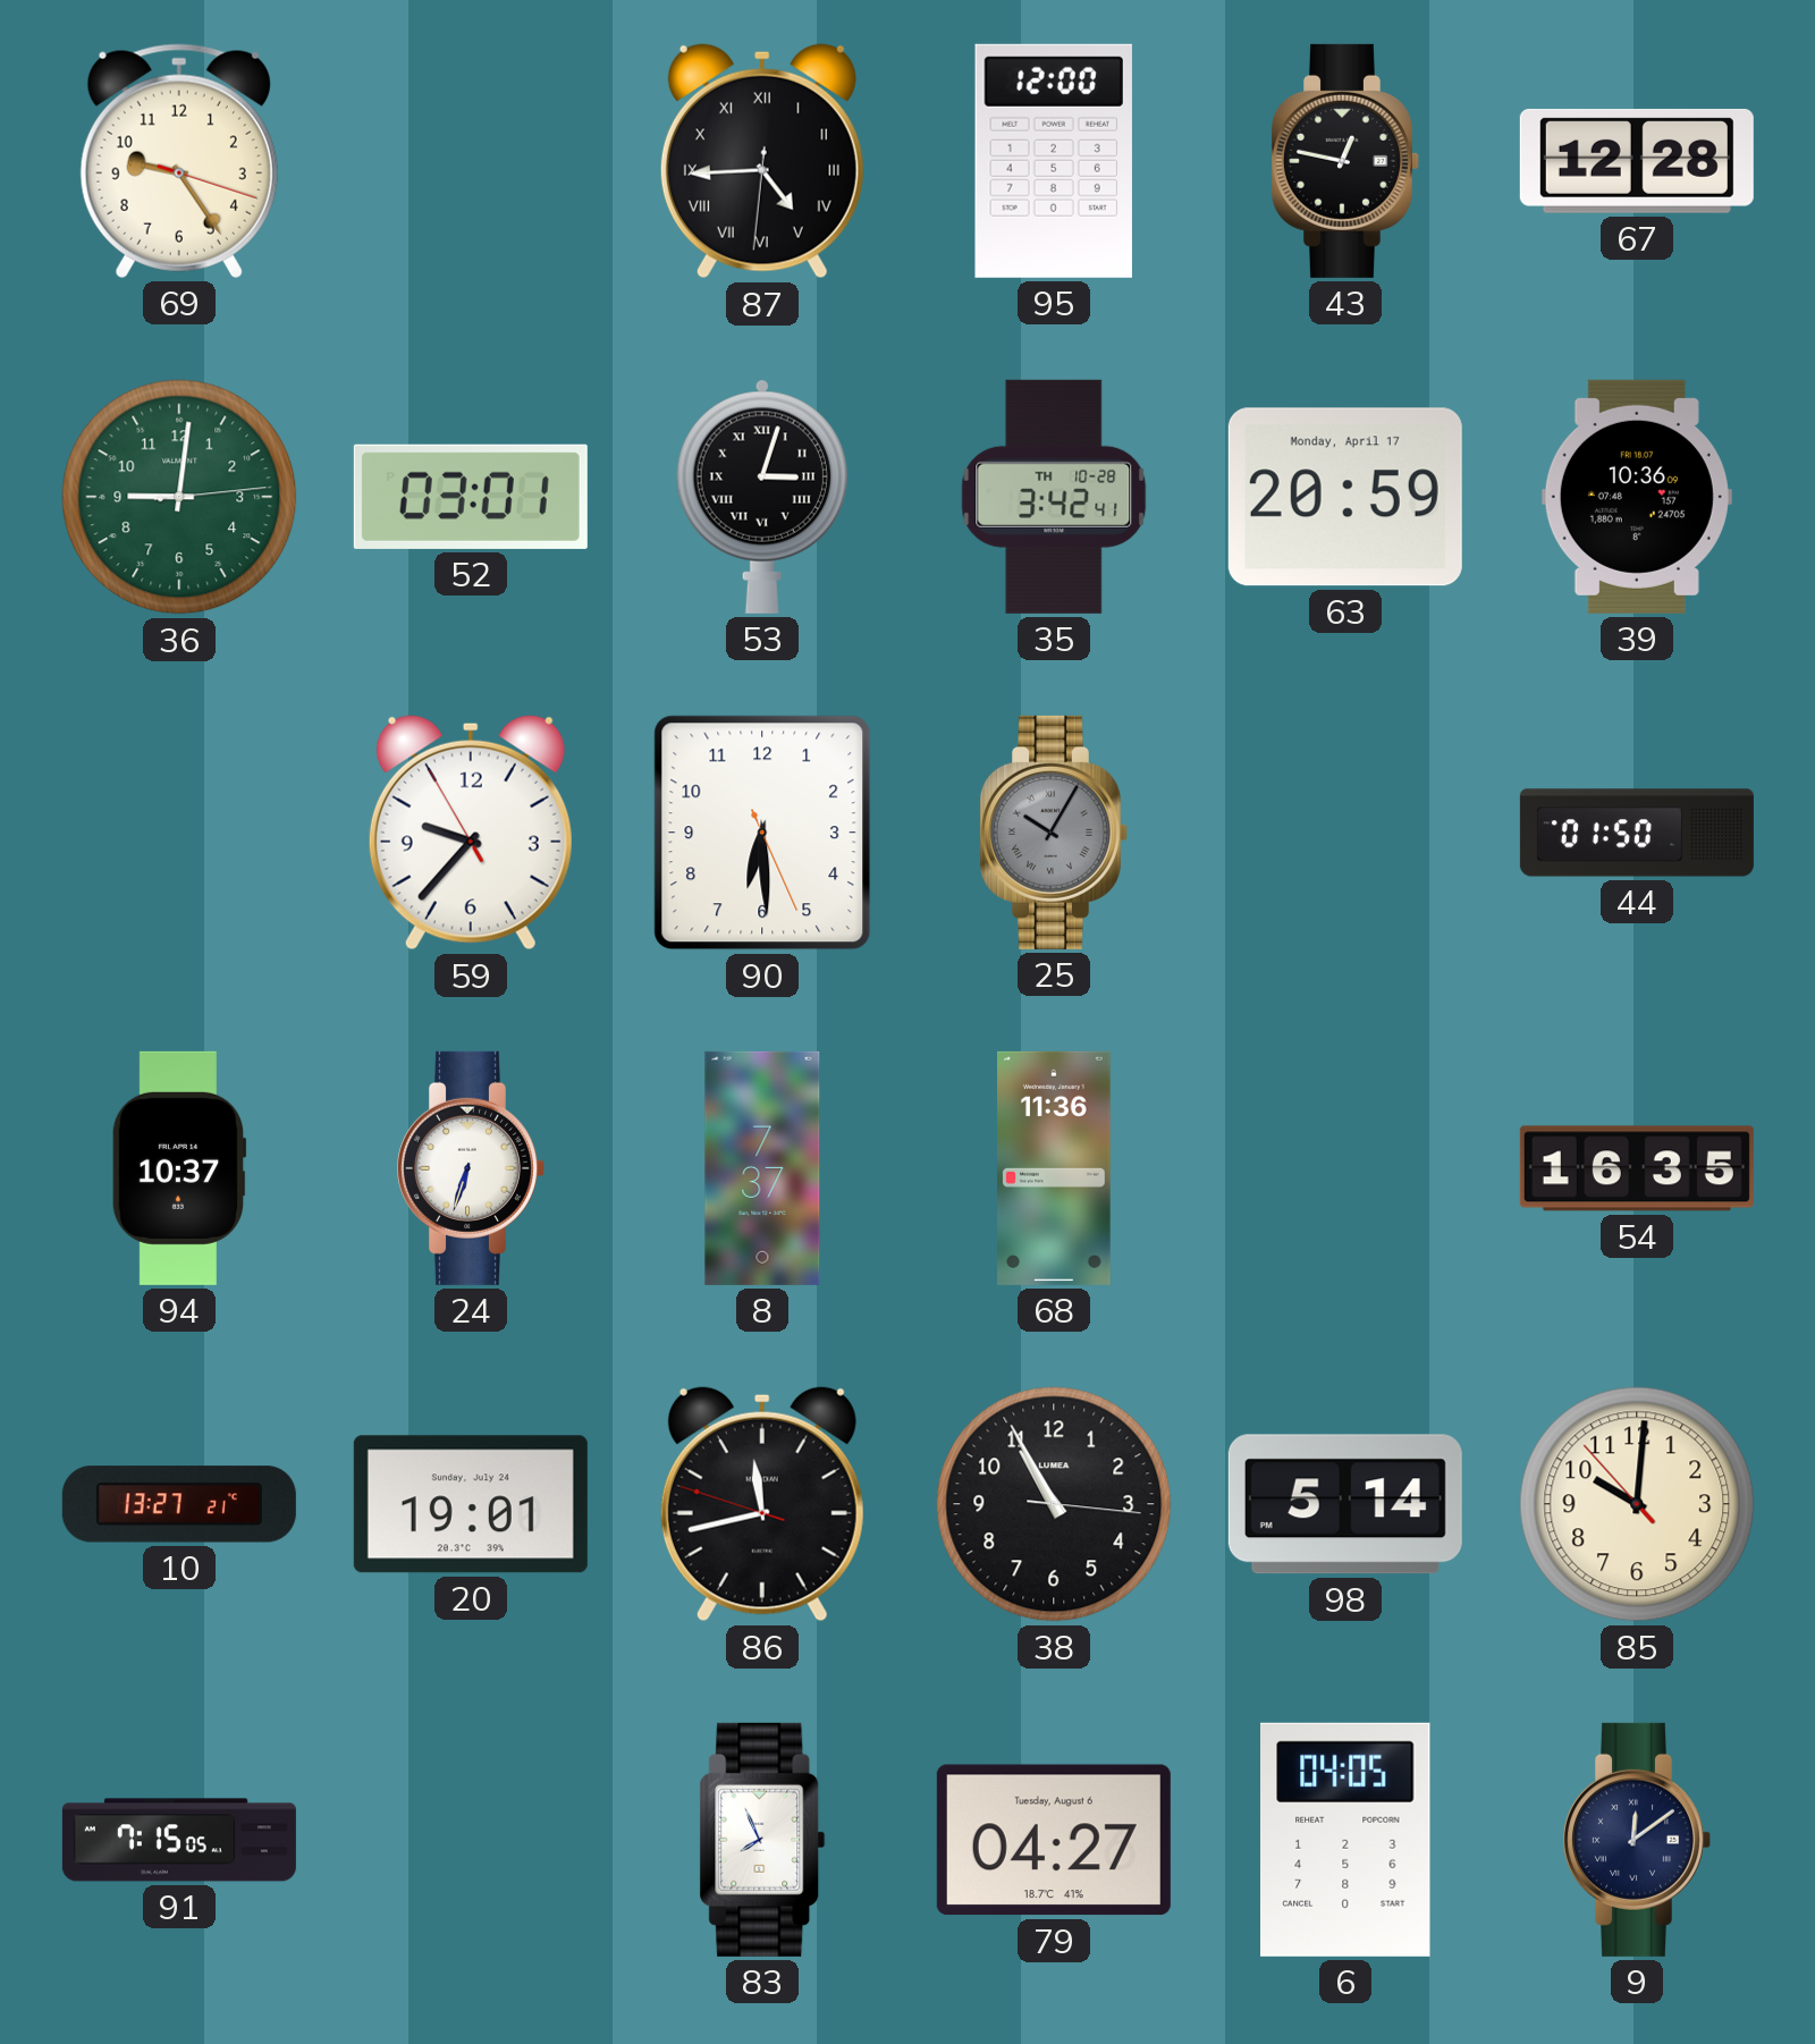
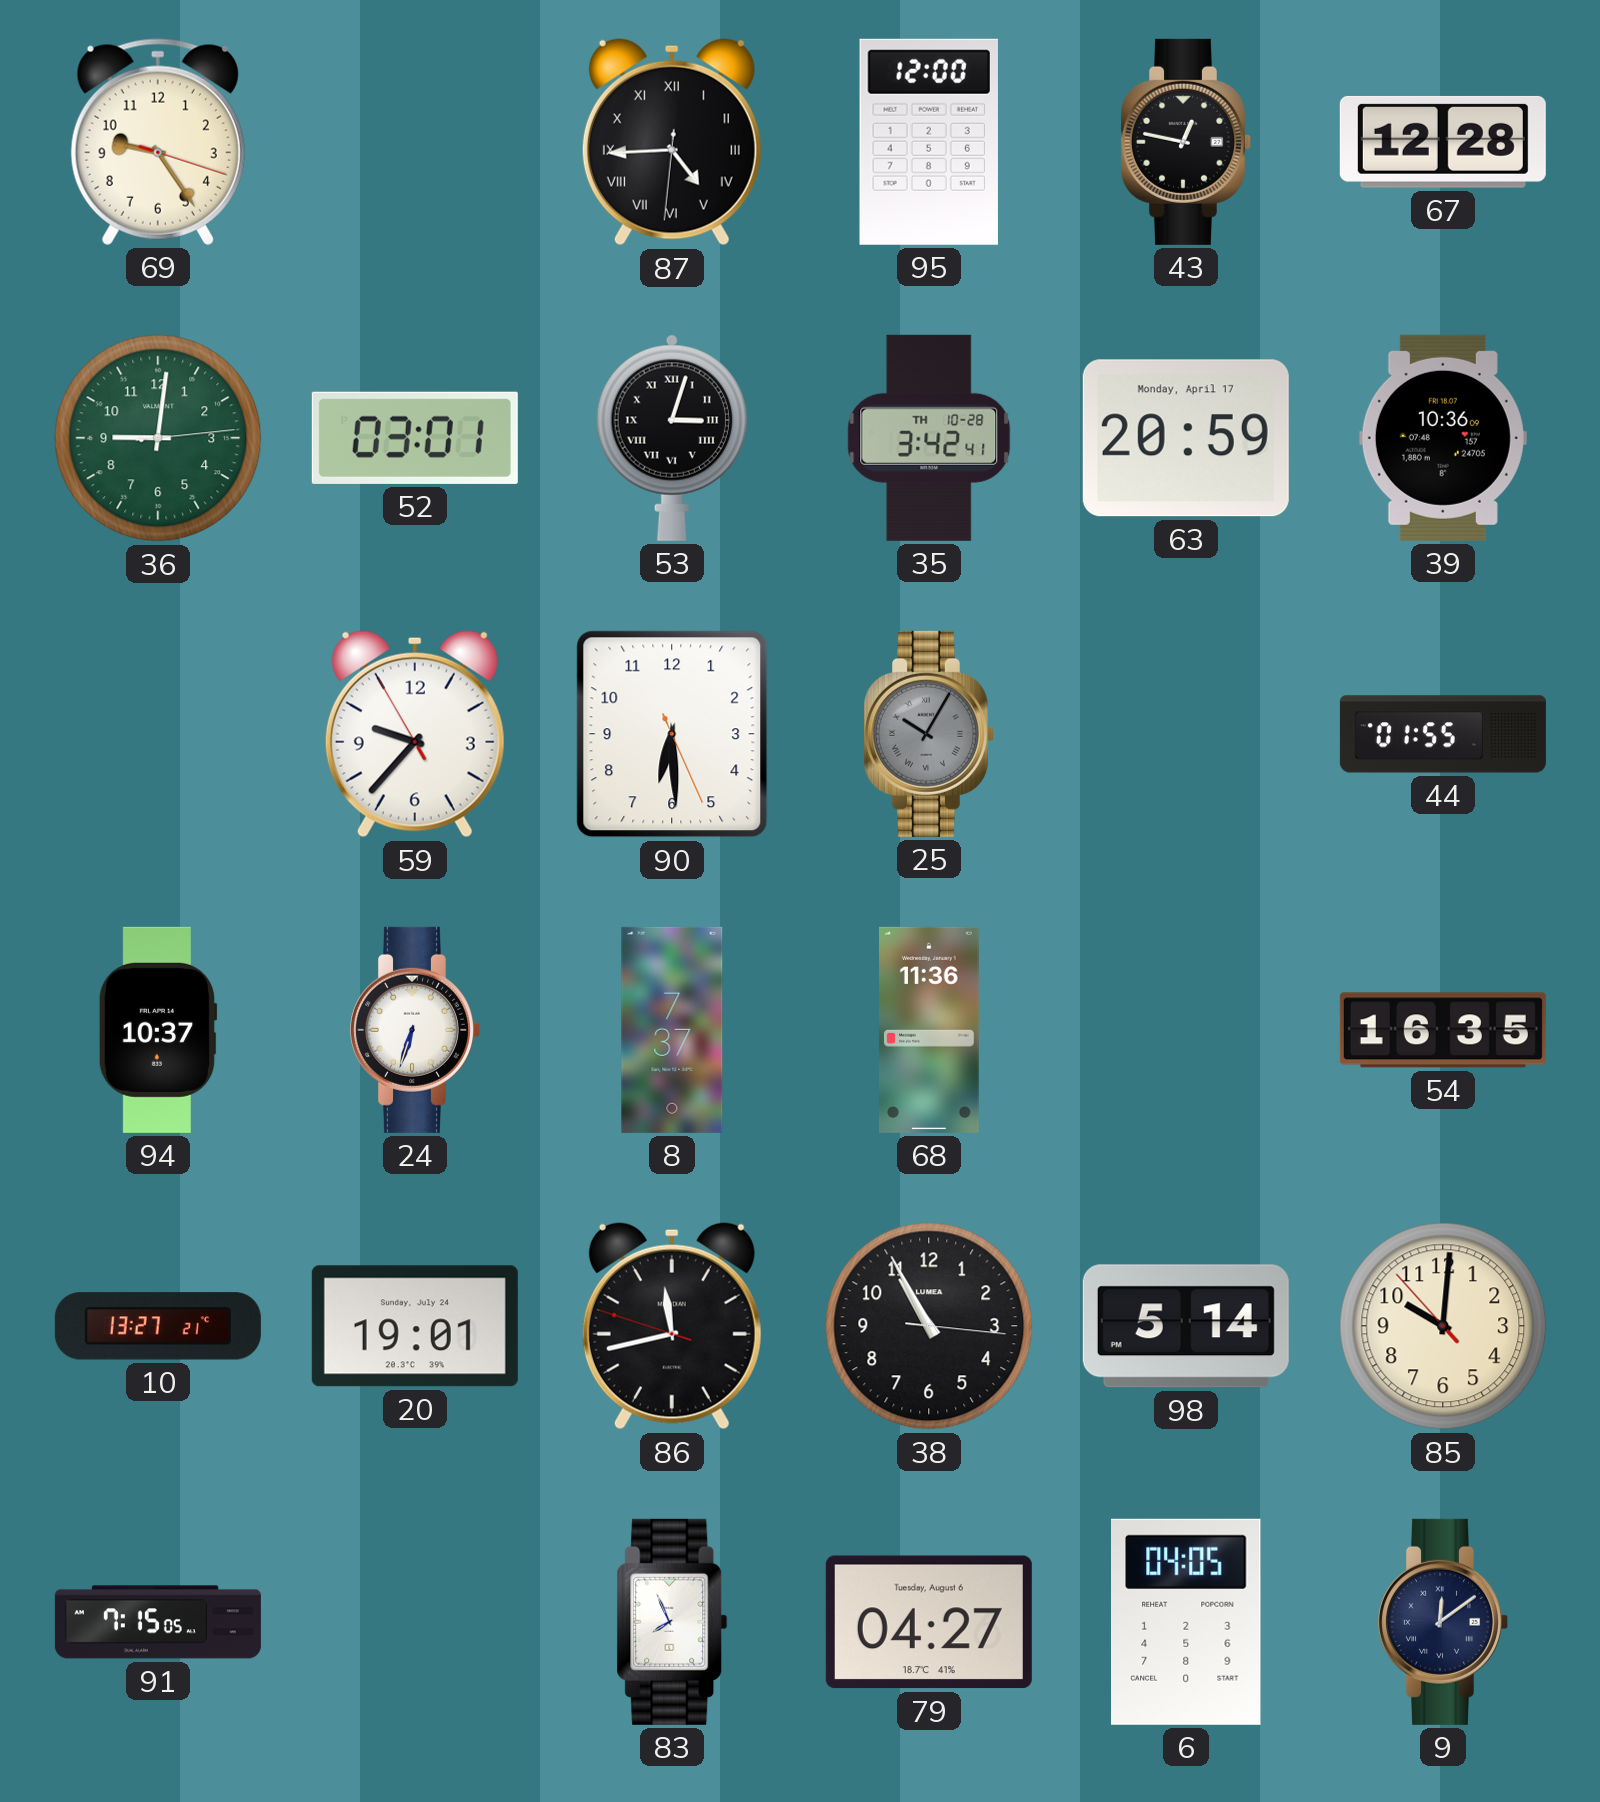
44: 01:50 -> 01:55 (1443, 734)
